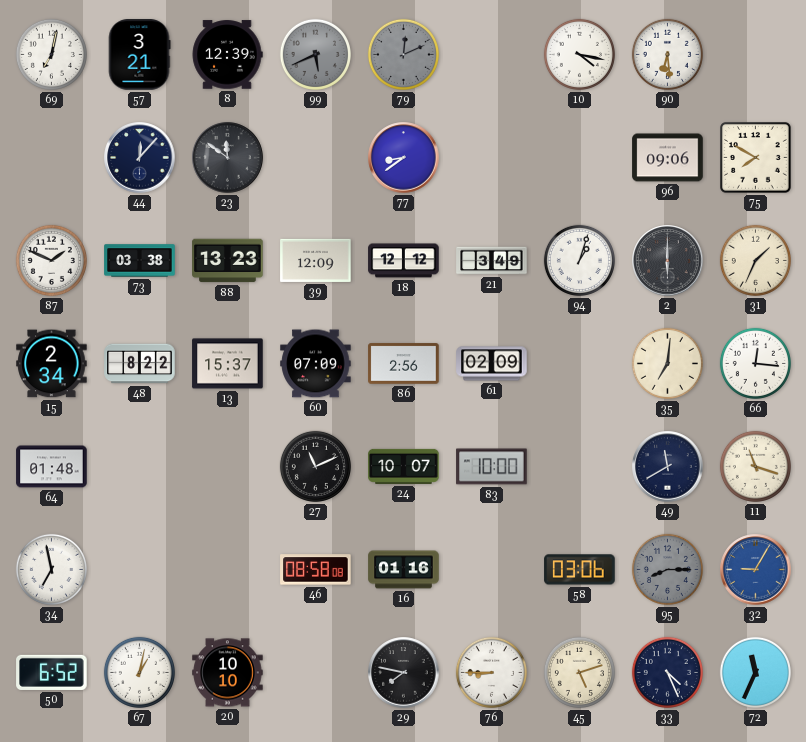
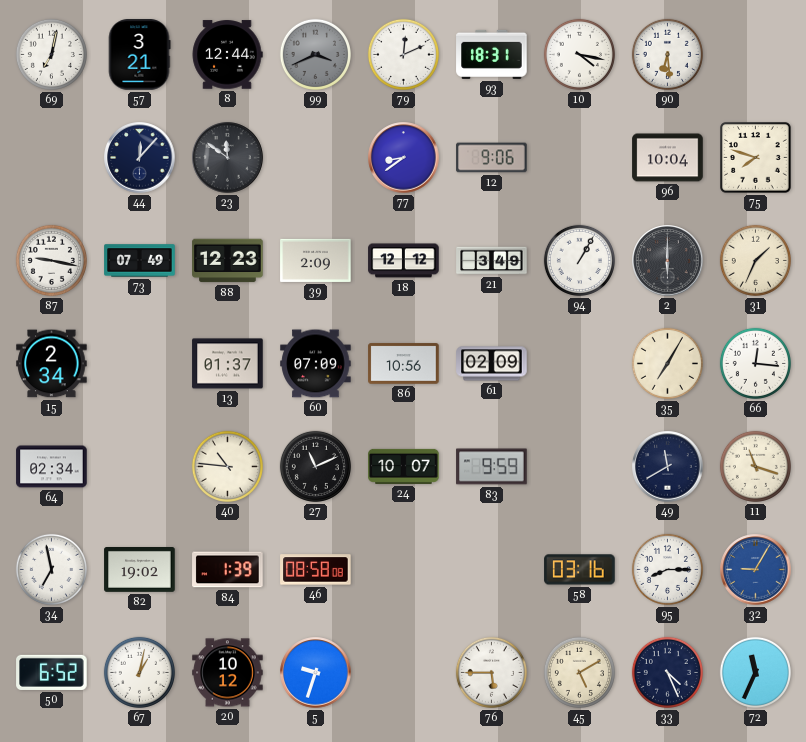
8: 12:39 -> 12:44 (227, 55)
99: 5:41 -> 3:41 (315, 54)
79 dial: grey -> white (403, 54)
93: none -> 18:31 (492, 54)
12: none -> 9:06 (492, 158)
96: 09:06 -> 10:04 (668, 158)
75: 7:50 -> 7:48 (756, 158)
87: 1:49 -> 9:17 (51, 260)
73: 03:38 -> 07:49 (140, 261)
88: 13:23 -> 12:23 (228, 261)
39: 12:09 -> 2:09 (316, 260)
94: 1:03 -> 1:05 (579, 260)
48: 8:22 -> none (140, 364)
13: 15:37 -> 01:37 (228, 364)
86: 2:56 -> 10:56 (404, 364)
35: 7:01 -> 7:05 (667, 363)
64: 01:48 -> 02:34 (52, 467)
40: none -> 10:46 (227, 466)
83: 10:00 -> 9:59 (492, 467)
82: none -> 19:02 (140, 570)
84: none -> 1:39 (228, 570)
16: 01:16 -> none (404, 570)
58: 03:06 -> 03:16 (580, 570)
95 dial: grey -> white (667, 569)
20: 10:10 -> 10:12 (228, 673)
5: none -> 9:33 (316, 673)
29: 7:47 -> none (404, 673)
76: 8:45 -> 5:45 (491, 672)
45: 5:12 -> 5:10 (579, 672)
